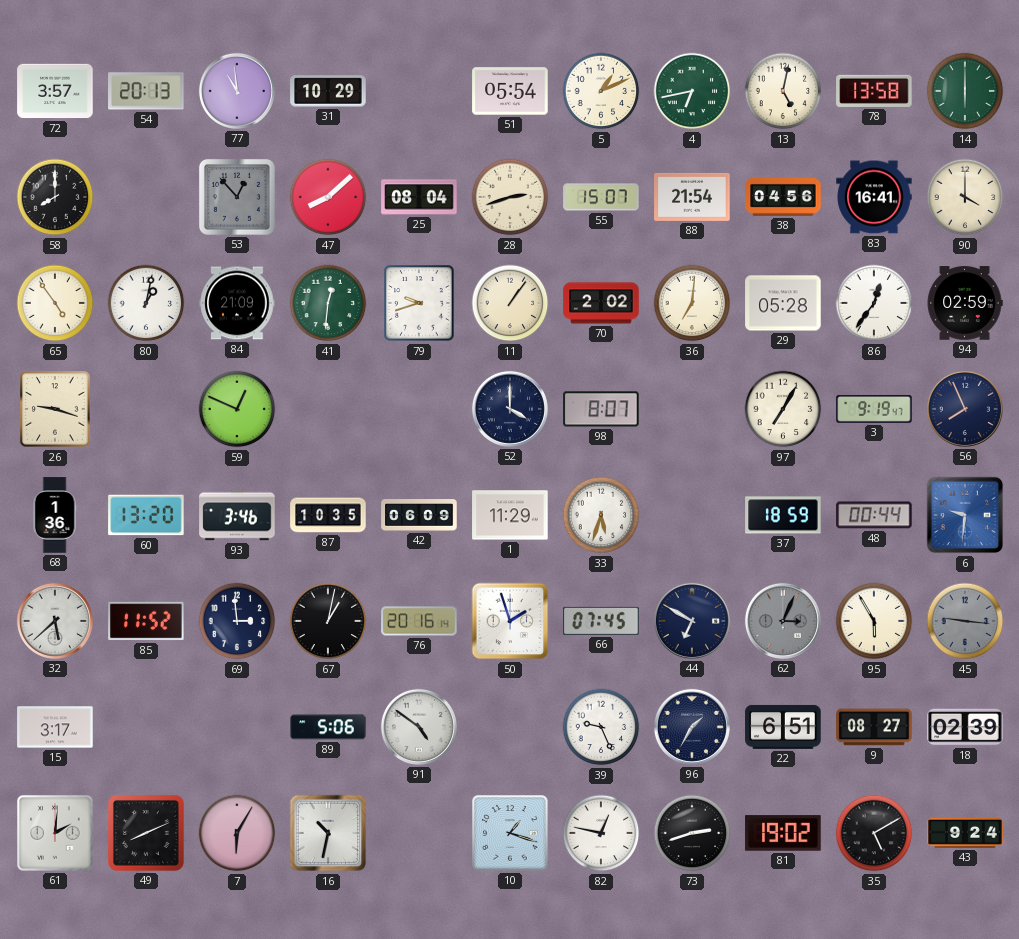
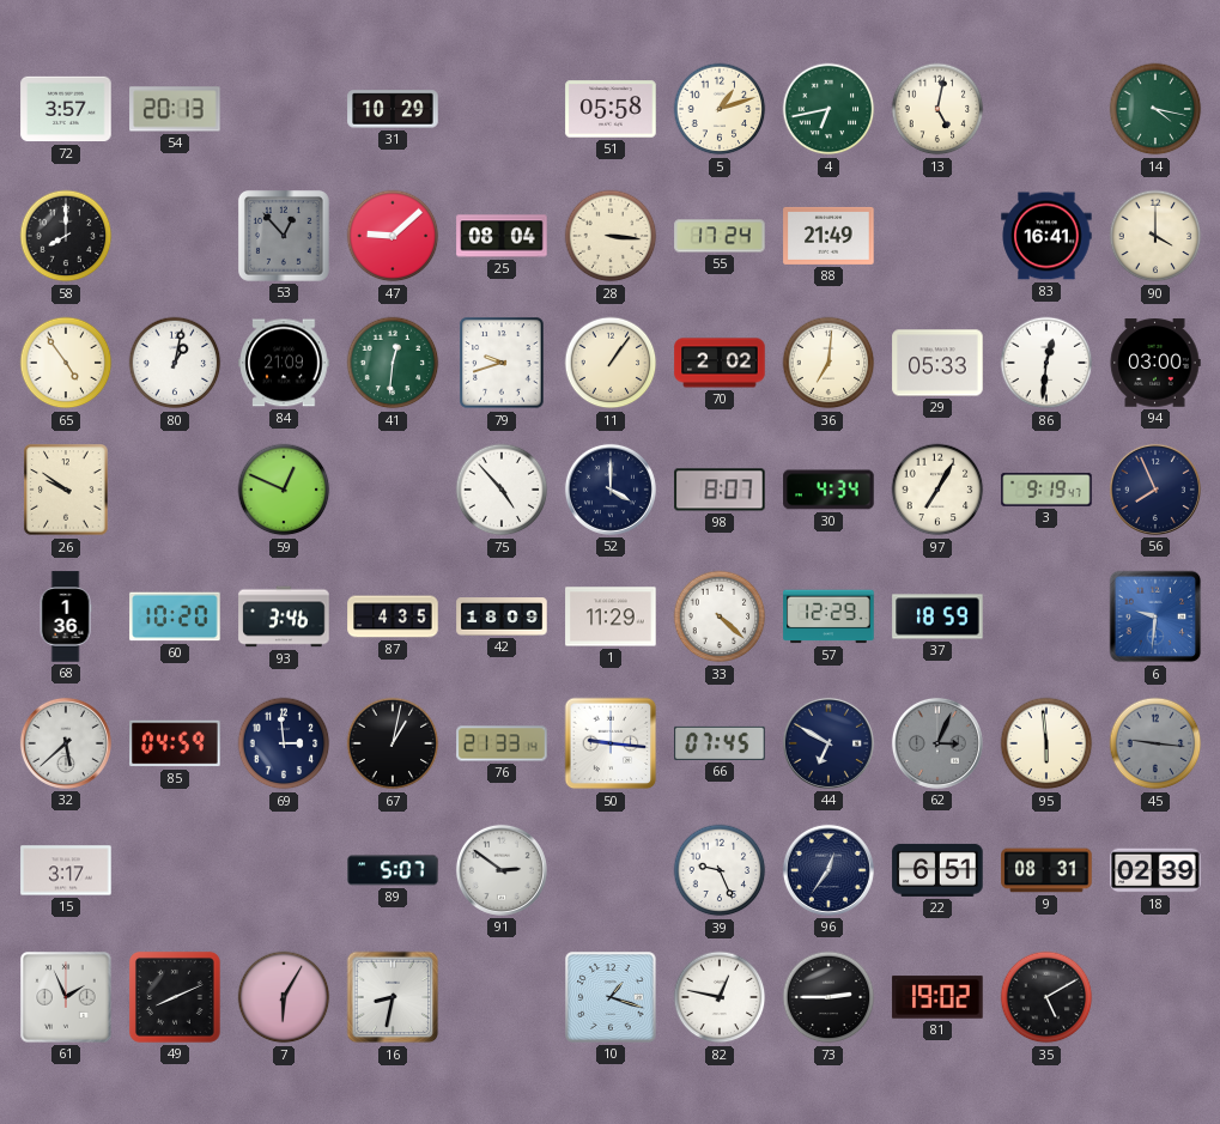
77: 10:59 -> none (237, 91)
51: 05:54 -> 05:58 (611, 109)
5: 1:11 -> 1:12 (720, 109)
78: 13:58 -> none (874, 91)
14: 6:00 -> 4:17 (1155, 109)
47: 8:08 -> 9:08 (393, 236)
28: 2:42 -> 3:16 (611, 236)
55: 15:07 -> 17:24 (720, 236)
88: 21:54 -> 21:49 (828, 236)
38: 04:56 -> none (783, 197)
29: 05:28 -> 05:33 (937, 363)
86: 12:36 -> 12:31 (1046, 363)
94: 02:59 -> 03:00 (1155, 363)
26: 9:18 -> 9:51 (66, 490)
75: none -> 4:53 (502, 490)
30: none -> 4:34 (828, 490)
60: 13:20 -> 10:20 (175, 616)
87: 10:35 -> 4:35 (393, 616)
42: 06:09 -> 18:09 (502, 616)
33: 5:33 -> 4:22 (720, 616)
57: none -> 12:29 (828, 616)
48: 00:44 -> none (874, 515)
85: 11:52 -> 04:59 (175, 743)
76: 20:16 -> 21:33 (502, 743)
50: 1:57 -> 9:16 (611, 743)
95: 5:55 -> 5:59 (1046, 743)
89: 5:06 -> 5:07 (393, 870)
91: 4:51 -> 2:51 (502, 870)
96: 1:35 -> 12:36 (828, 870)
9: 08:27 -> 08:31 (1046, 870)
61: 2:01 -> 1:56 (66, 997)
16: 10:32 -> 8:32 (393, 997)
73: 2:42 -> 2:45 (828, 997)
43: 9:24 -> none (965, 833)
